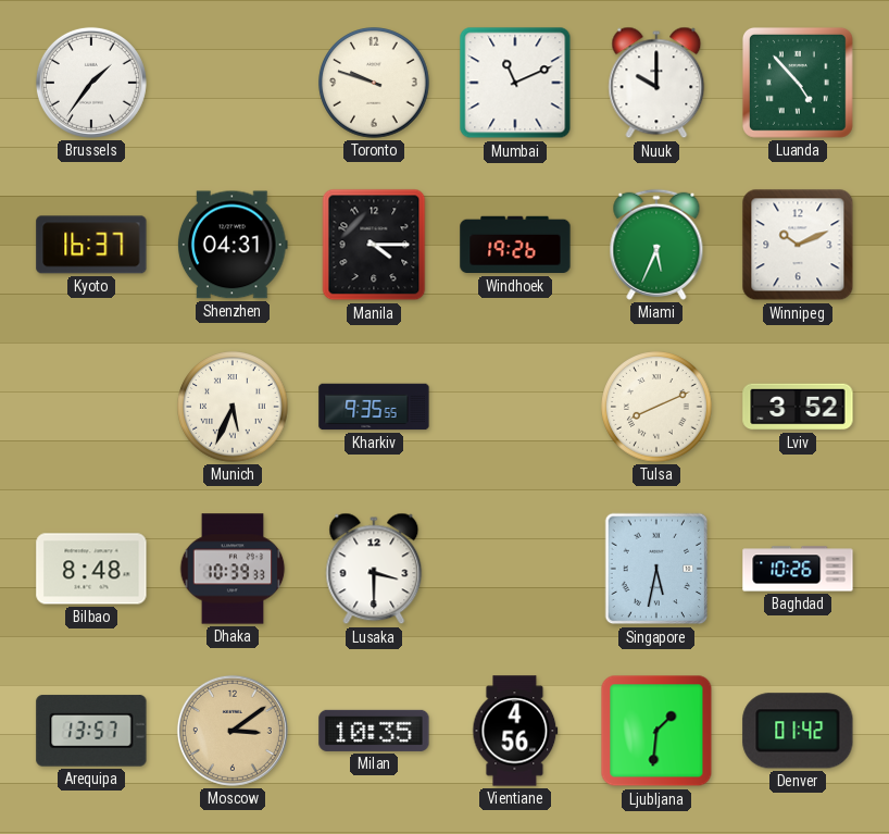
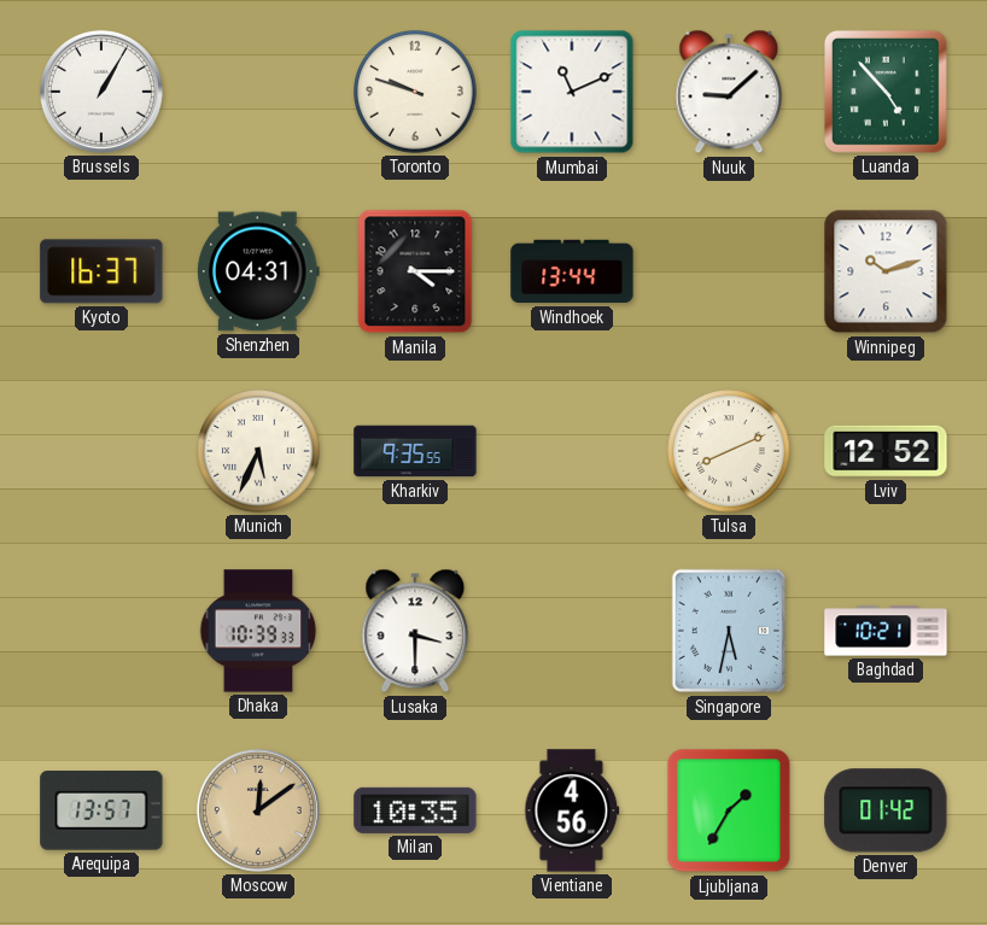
Brussels: 1:36 -> 1:05 (101, 92)
Nuuk: 10:00 -> 9:08 (729, 92)
Windhoek: 19:26 -> 13:44 (572, 271)
Miami: 5:34 -> none (656, 245)
Winnipeg: 10:11 -> 10:12 (886, 271)
Lviv: 3:52 -> 12:52 (886, 451)
Bilbao: 8:48 -> none (91, 569)
Baghdad: 10:26 -> 10:21 (886, 631)
Moscow: 3:09 -> 12:09 (258, 810)
Ljubljana: 1:31 -> 1:35 (729, 810)
